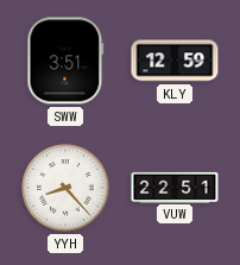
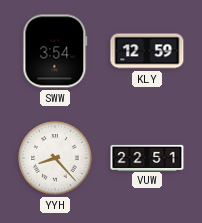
SWW: 3:51 -> 3:54 (55, 51)
